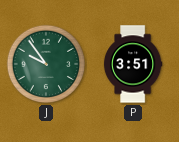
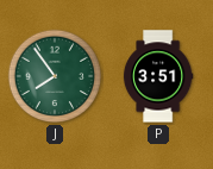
J: 9:54 -> 7:54 (55, 76)
